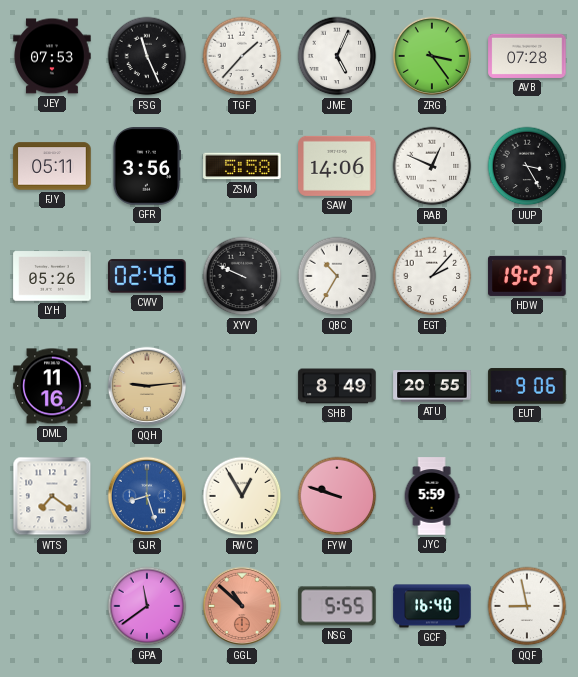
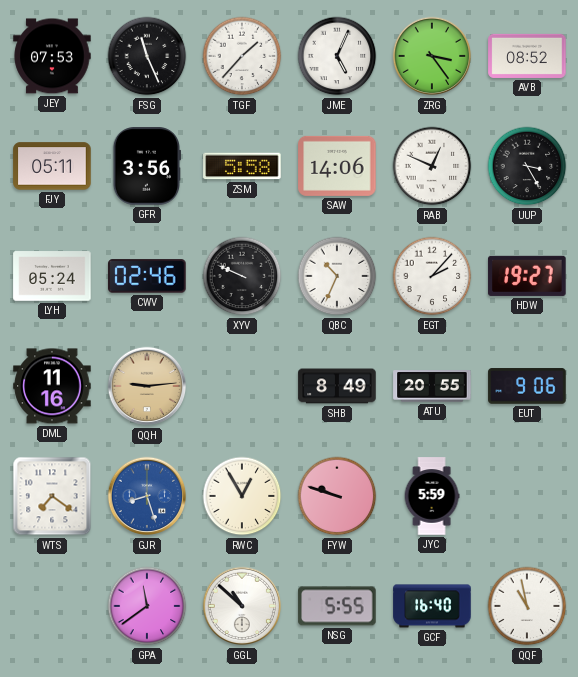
AVB: 07:28 -> 08:52 (527, 56)
LYH: 05:26 -> 05:24 (52, 276)
QBC: 10:35 -> 10:34 (337, 276)
GGL dial: salmon -> white (242, 606)
QQF: 8:58 -> 10:58 (527, 606)
